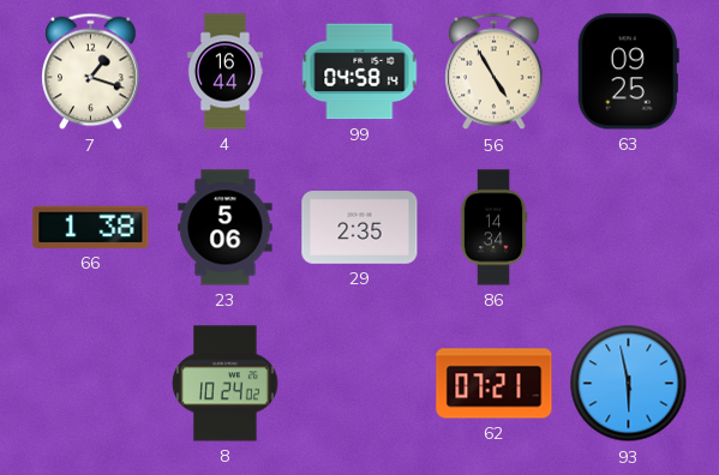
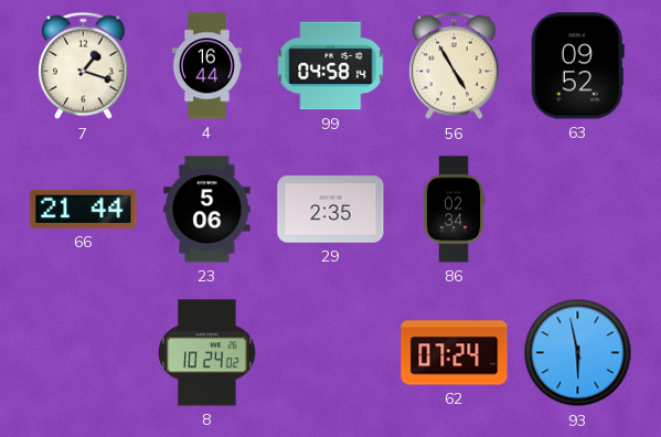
63: 09:25 -> 09:52 (577, 66)
66: 1:38 -> 21:44 (84, 209)
86: 14:34 -> 02:34 (454, 210)
62: 07:21 -> 07:24 (455, 353)
